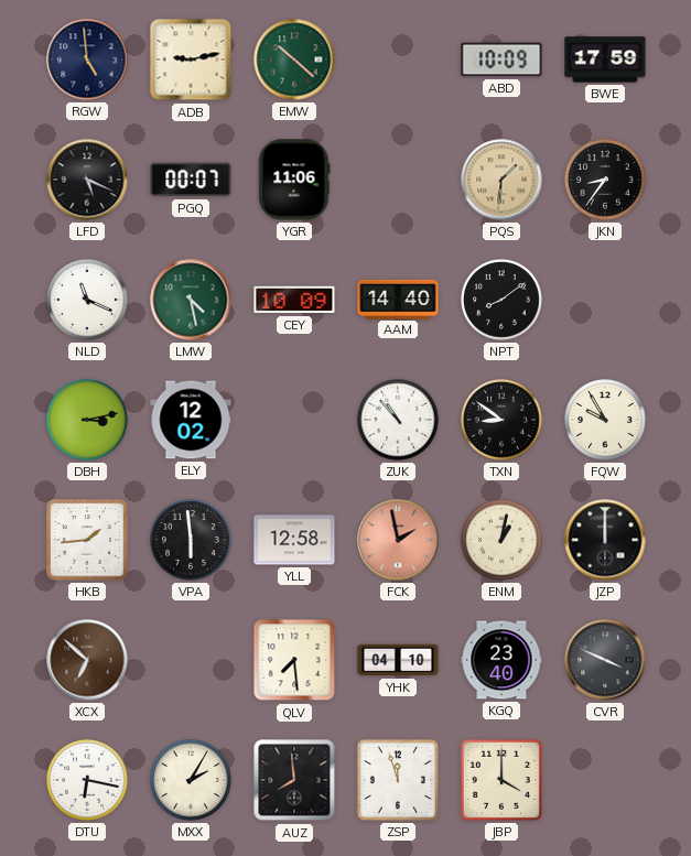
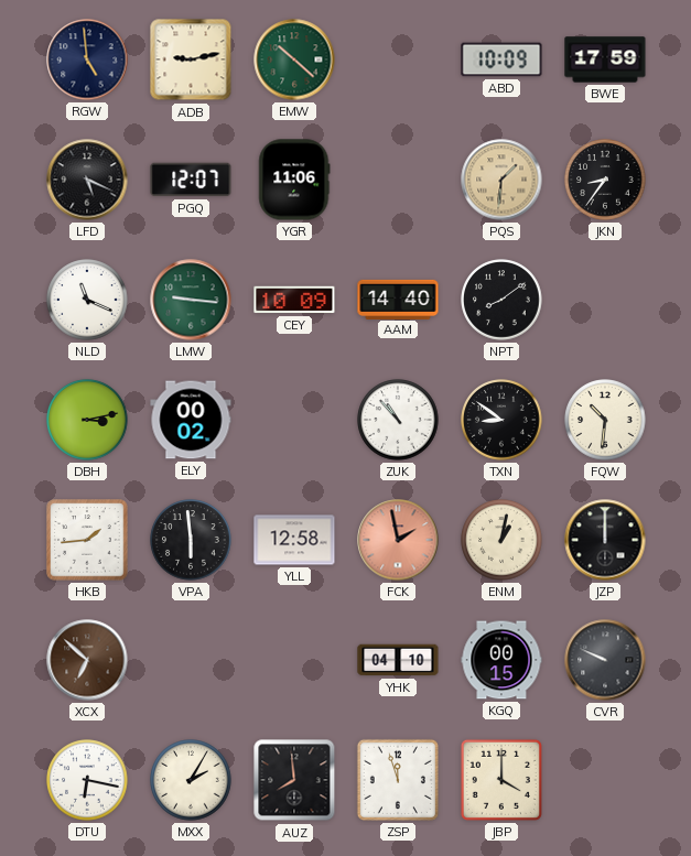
PGQ: 00:07 -> 12:07 (191, 180)
LMW: 4:28 -> 9:16 (191, 300)
ELY: 12:02 -> 00:02 (191, 420)
FQW: 9:55 -> 10:31 (605, 420)
QLV: 7:29 -> none (294, 660)
KGQ: 23:40 -> 00:15 (501, 660)
CVR: 3:49 -> 9:49 (605, 660)
